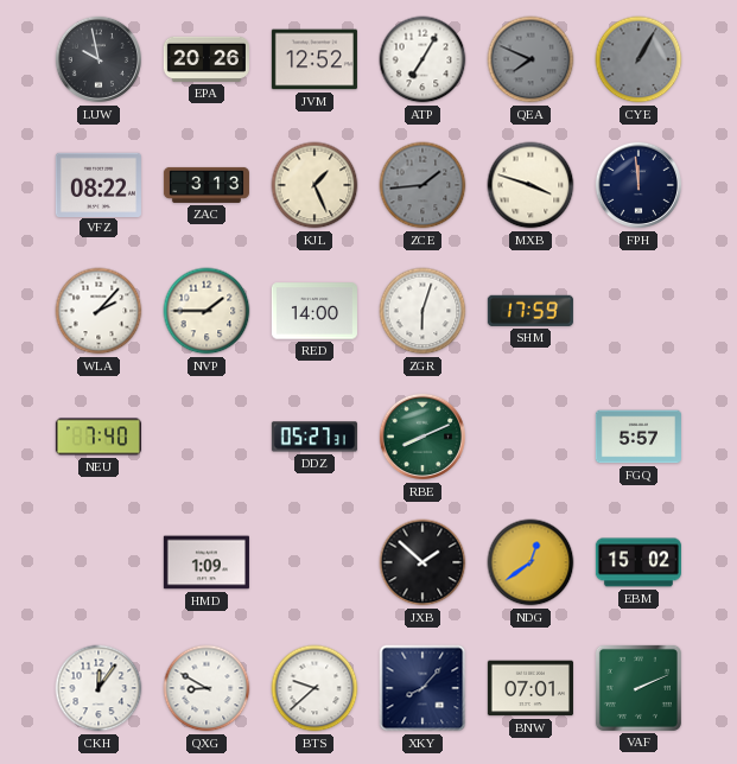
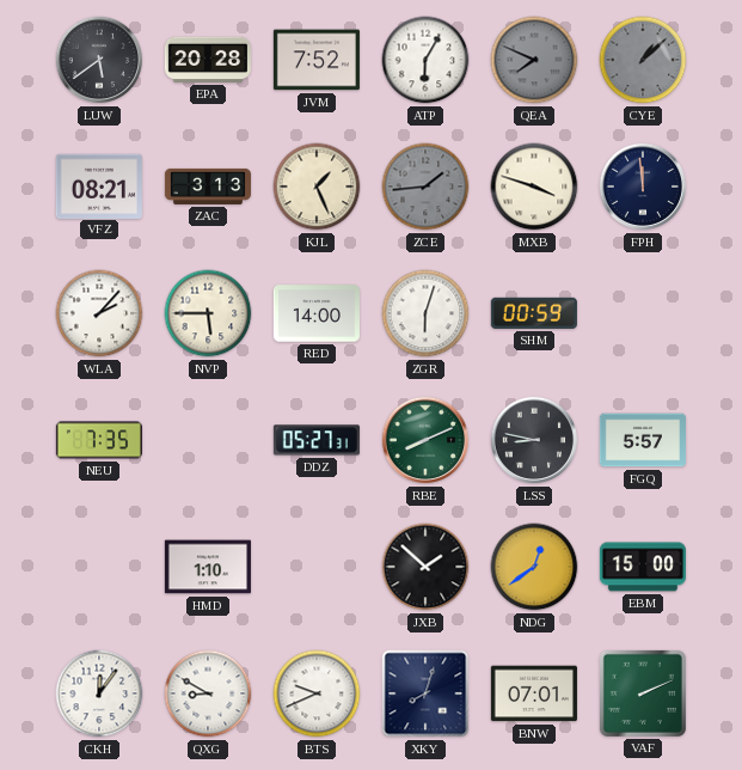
LUW: 9:58 -> 5:39 (99, 60)
EPA: 20:26 -> 20:28 (208, 60)
JVM: 12:52 -> 7:52 (317, 60)
ATP: 7:05 -> 6:05 (425, 60)
CYE: 1:05 -> 1:08 (643, 60)
VFZ: 08:22 -> 08:21 (99, 185)
NVP: 1:45 -> 5:45 (208, 313)
SHM: 17:59 -> 00:59 (534, 313)
NEU: 7:40 -> 7:35 (99, 440)
LSS: none -> 8:47 (534, 440)
HMD: 1:09 -> 1:10 (208, 567)
EBM: 15:02 -> 15:00 (643, 567)
BTS: 9:38 -> 9:41 (317, 693)
XKY: 8:07 -> 8:03 (425, 693)
